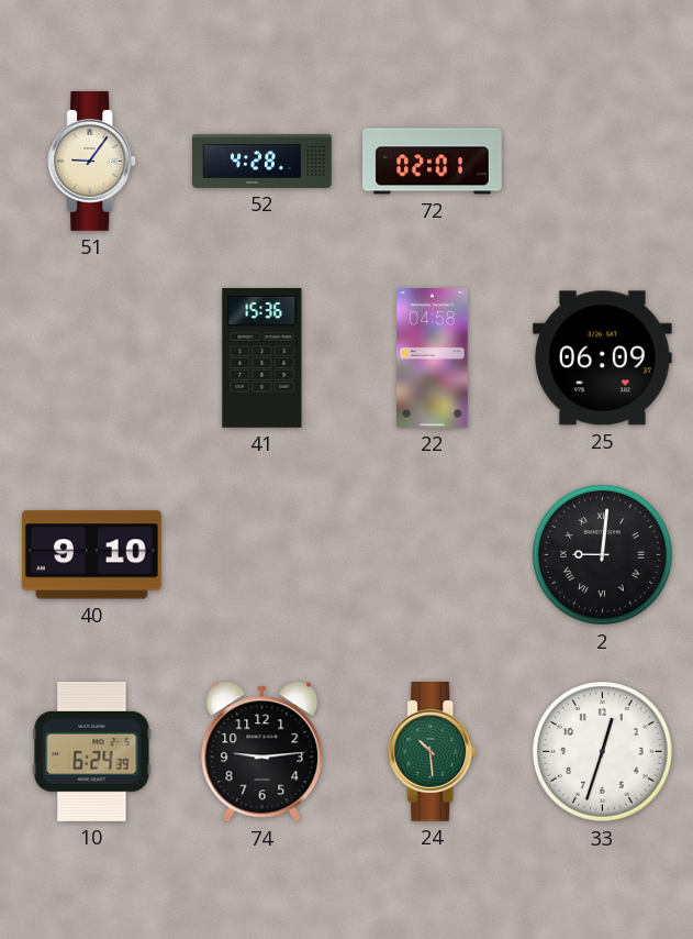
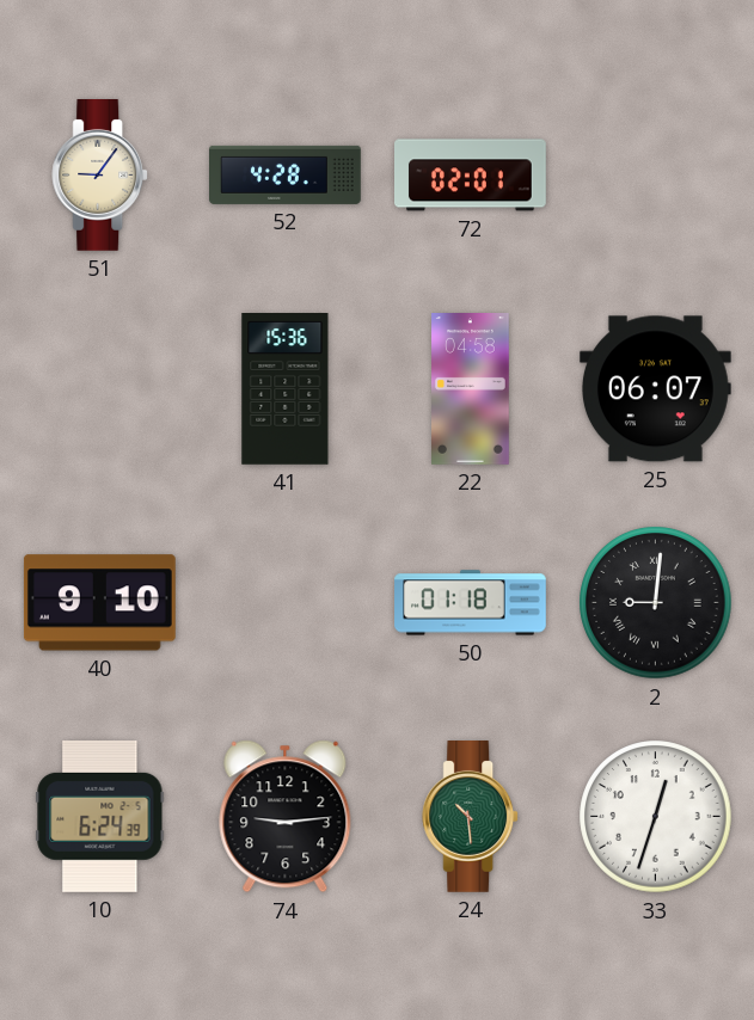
25: 06:09 -> 06:07 (655, 389)
50: none -> 01:18 (471, 603)
